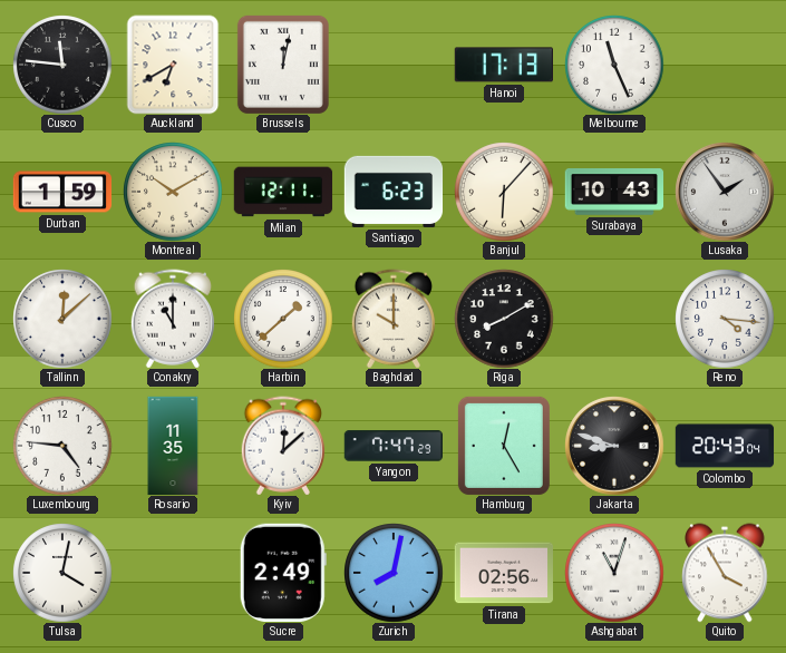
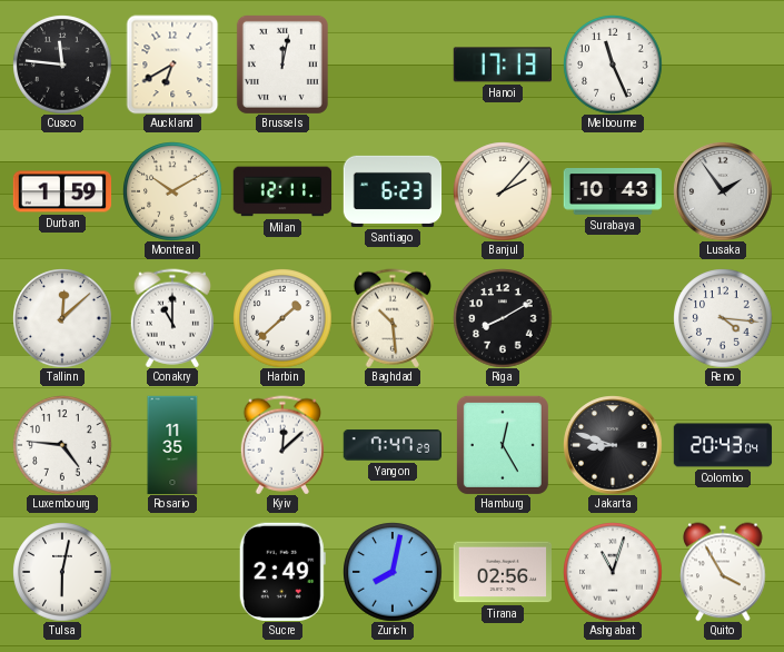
Banjul: 6:07 -> 2:07 (503, 191)
Baghdad: 10:00 -> 10:29 (393, 318)
Tulsa: 4:02 -> 6:02 (62, 572)
